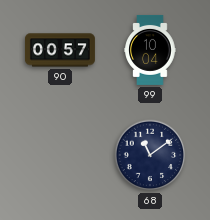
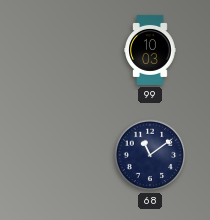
90: 00:57 -> none (60, 50)
99: 10:04 -> 10:03 (150, 50)
